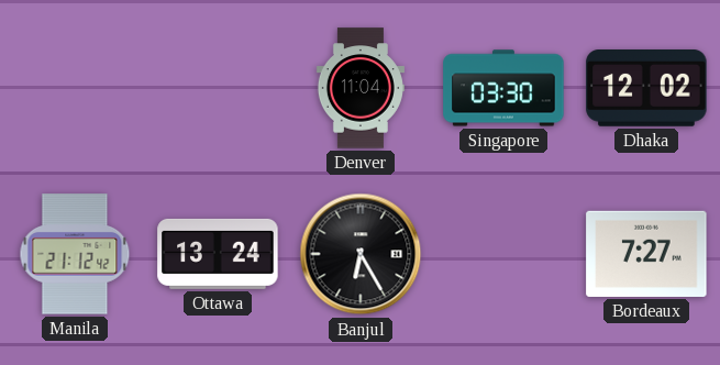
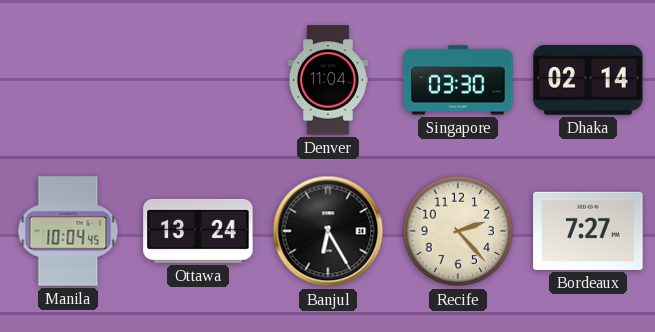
Dhaka: 12:02 -> 02:14 (588, 81)
Manila: 21:12 -> 10:04 (68, 231)
Recife: none -> 2:23 (458, 231)
